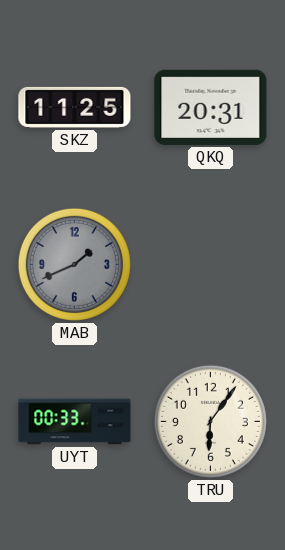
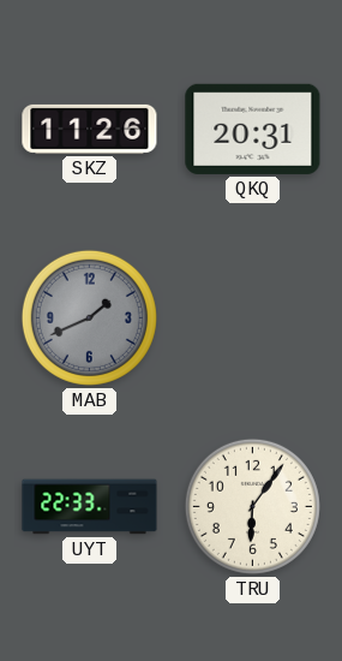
SKZ: 11:25 -> 11:26 (90, 129)
UYT: 00:33 -> 22:33 (90, 507)
